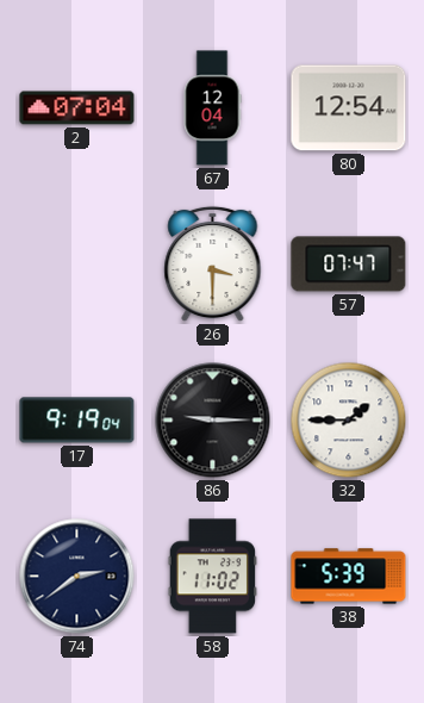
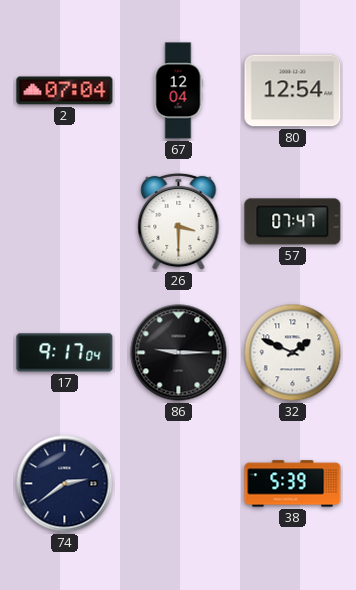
17: 9:19 -> 9:17 (65, 353)
32: 1:45 -> 1:49 (293, 353)
58: 11:02 -> none (212, 577)
